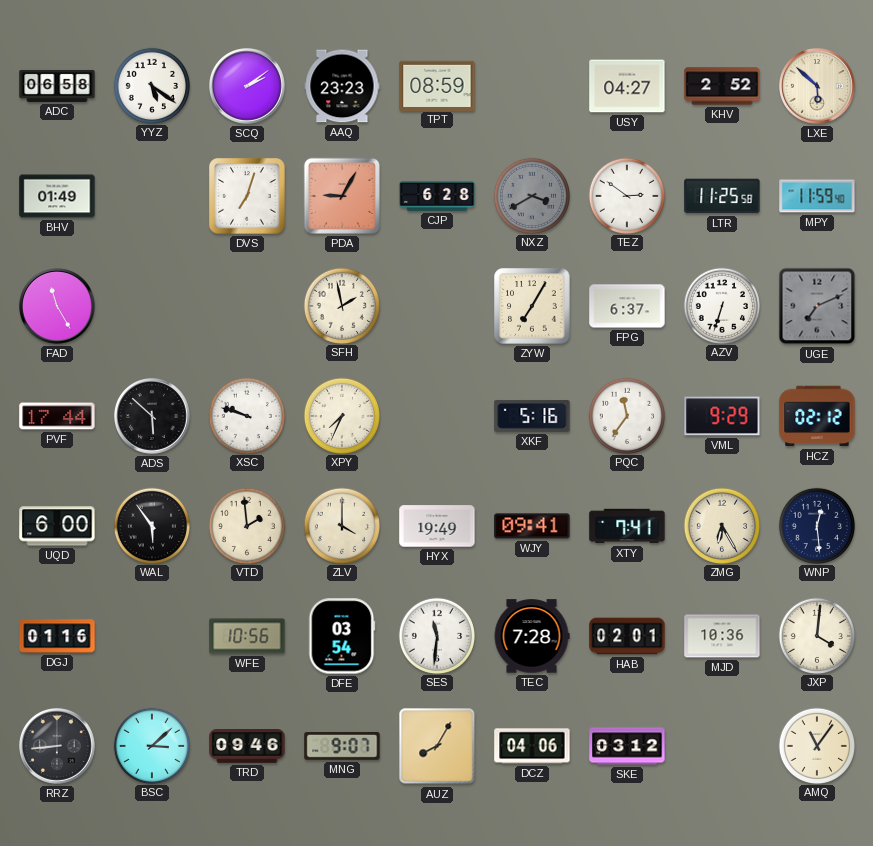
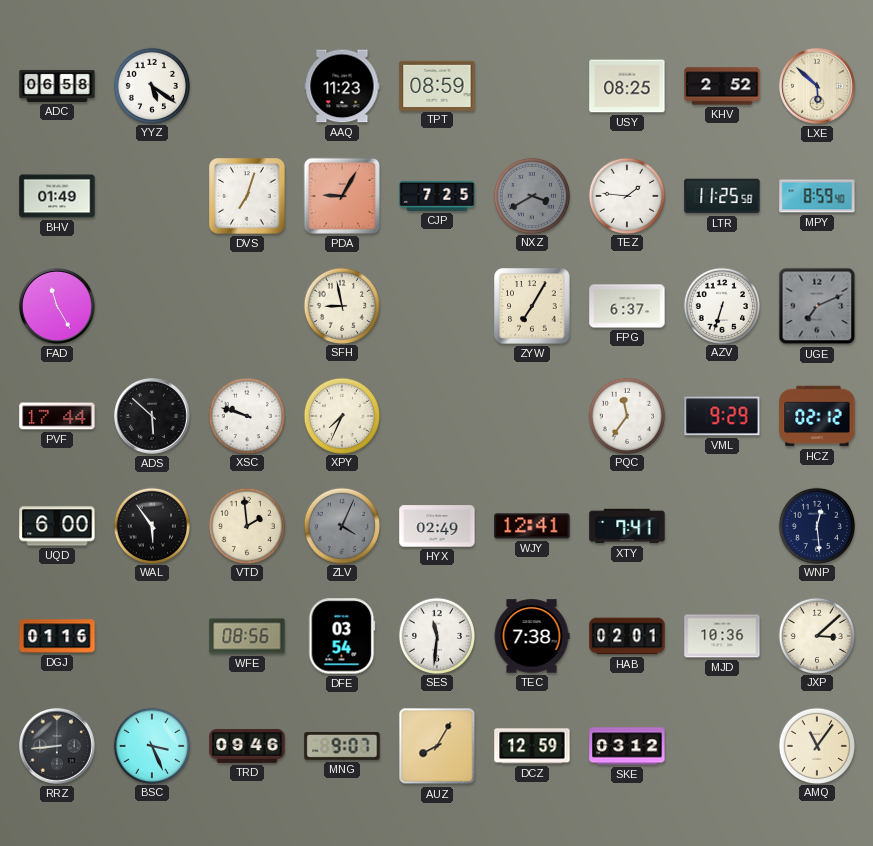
SCQ: 2:09 -> none (248, 87)
AAQ: 23:23 -> 11:23 (342, 86)
USY: 04:27 -> 08:25 (627, 86)
CJP: 6:28 -> 7:25 (437, 196)
TEZ: 2:51 -> 1:46 (626, 195)
MPY: 11:59 -> 8:59 (817, 196)
SFH: 1:58 -> 8:58 (341, 305)
XKF: 5:16 -> none (532, 416)
ZLV: 4:00 -> 4:04 (341, 525)
ZLV dial: cream -> grey (341, 525)
HYX: 19:49 -> 02:49 (437, 526)
WJY: 09:41 -> 12:41 (532, 526)
ZMG: 6:25 -> none (721, 525)
WFE: 10:56 -> 08:56 (247, 636)
TEC: 7:28 -> 7:38 (532, 636)
JXP: 4:01 -> 3:08 (816, 635)
BSC: 3:08 -> 3:26 (151, 745)
DCZ: 04:06 -> 12:59 (532, 746)
